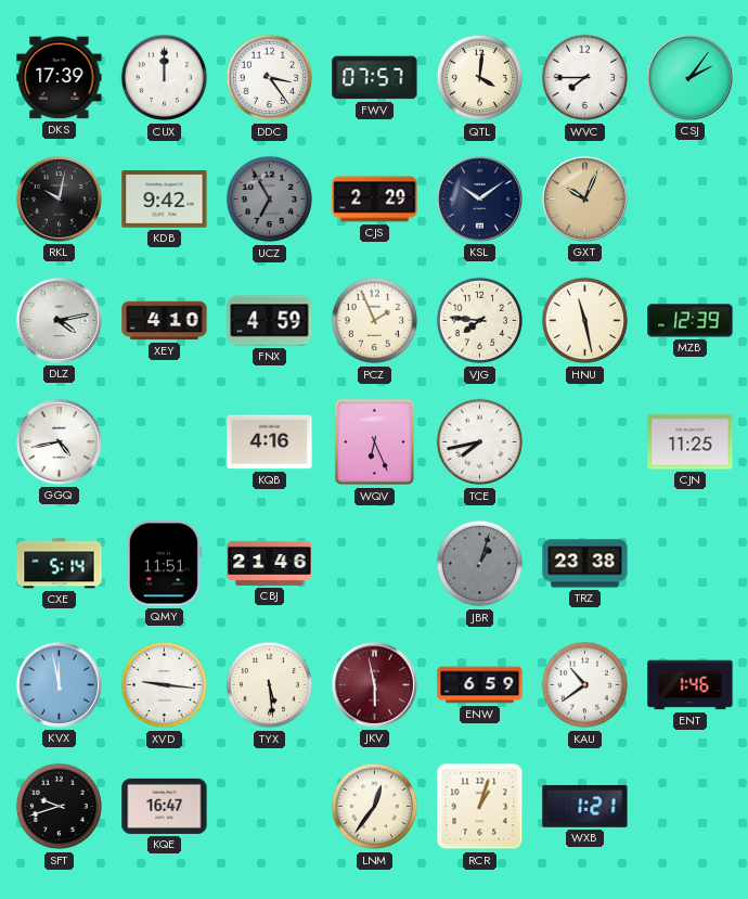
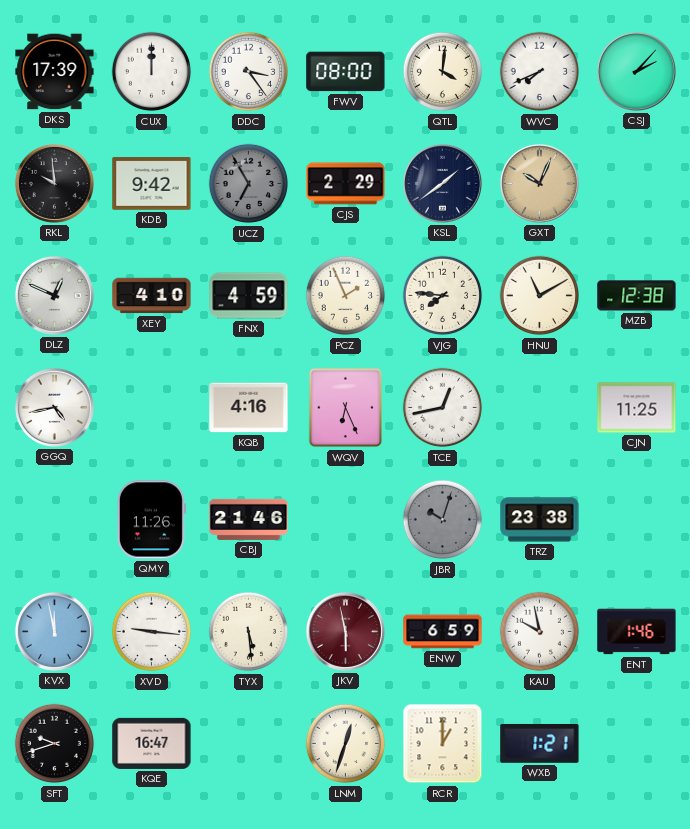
FWV: 07:57 -> 08:00 (346, 72)
WVC: 7:45 -> 7:41 (540, 72)
CSJ: 2:06 -> 2:07 (636, 71)
RKL: 10:02 -> 9:59 (54, 183)
KSL: 10:09 -> 1:39 (442, 183)
DLZ: 4:13 -> 12:49 (54, 295)
HNU: 11:28 -> 11:10 (540, 296)
MZB: 12:39 -> 12:38 (637, 296)
TCE: 7:43 -> 12:43 (443, 408)
CXE: 5:14 -> none (60, 564)
QMY: 11:51 -> 11:26 (151, 520)
JBR: 1:03 -> 10:03 (443, 520)
KAU: 10:39 -> 9:58 (540, 632)
LNM: 12:36 -> 12:33 (346, 744)
RCR: 1:03 -> 1:00 (443, 744)
